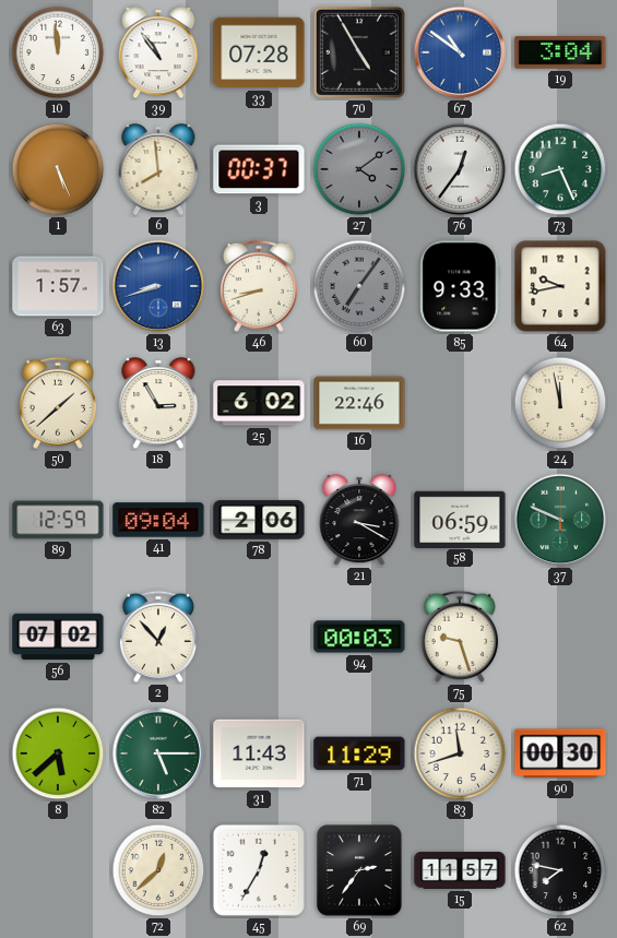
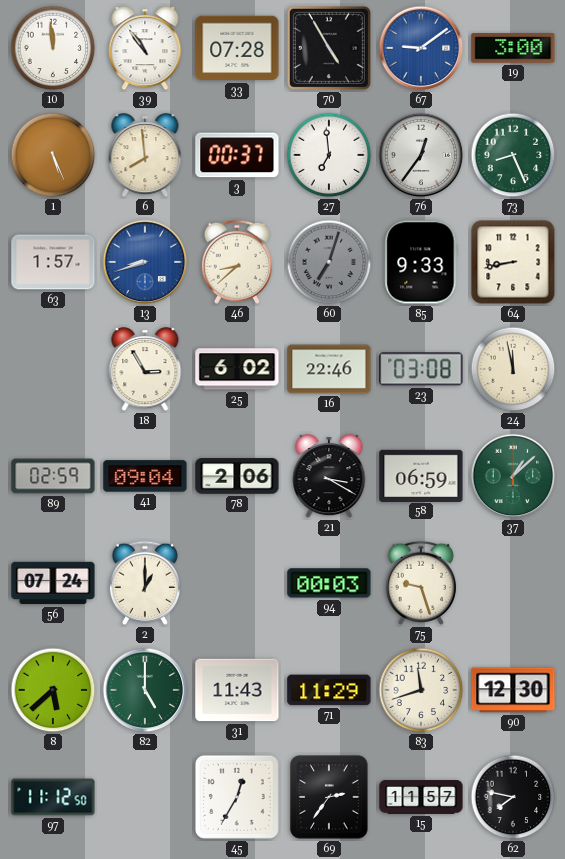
67: 10:51 -> 9:09 (421, 48)
19: 3:04 -> 3:00 (513, 48)
27: 4:09 -> 6:59 (329, 155)
27 dial: grey -> white (329, 155)
46: 8:42 -> 8:38 (237, 262)
60: 7:06 -> 7:03 (329, 262)
64: 9:43 -> 8:43 (513, 262)
50: 1:38 -> none (58, 403)
23: none -> 03:08 (421, 369)
89: 12:59 -> 02:59 (53, 476)
37: 9:49 -> 1:08 (513, 476)
56: 07:02 -> 07:24 (53, 583)
2: 12:53 -> 1:00 (145, 583)
82: 5:15 -> 5:00 (145, 690)
90: 00:30 -> 12:30 (513, 690)
97: none -> 11:12 (53, 797)
72: 12:38 -> none (158, 870)
